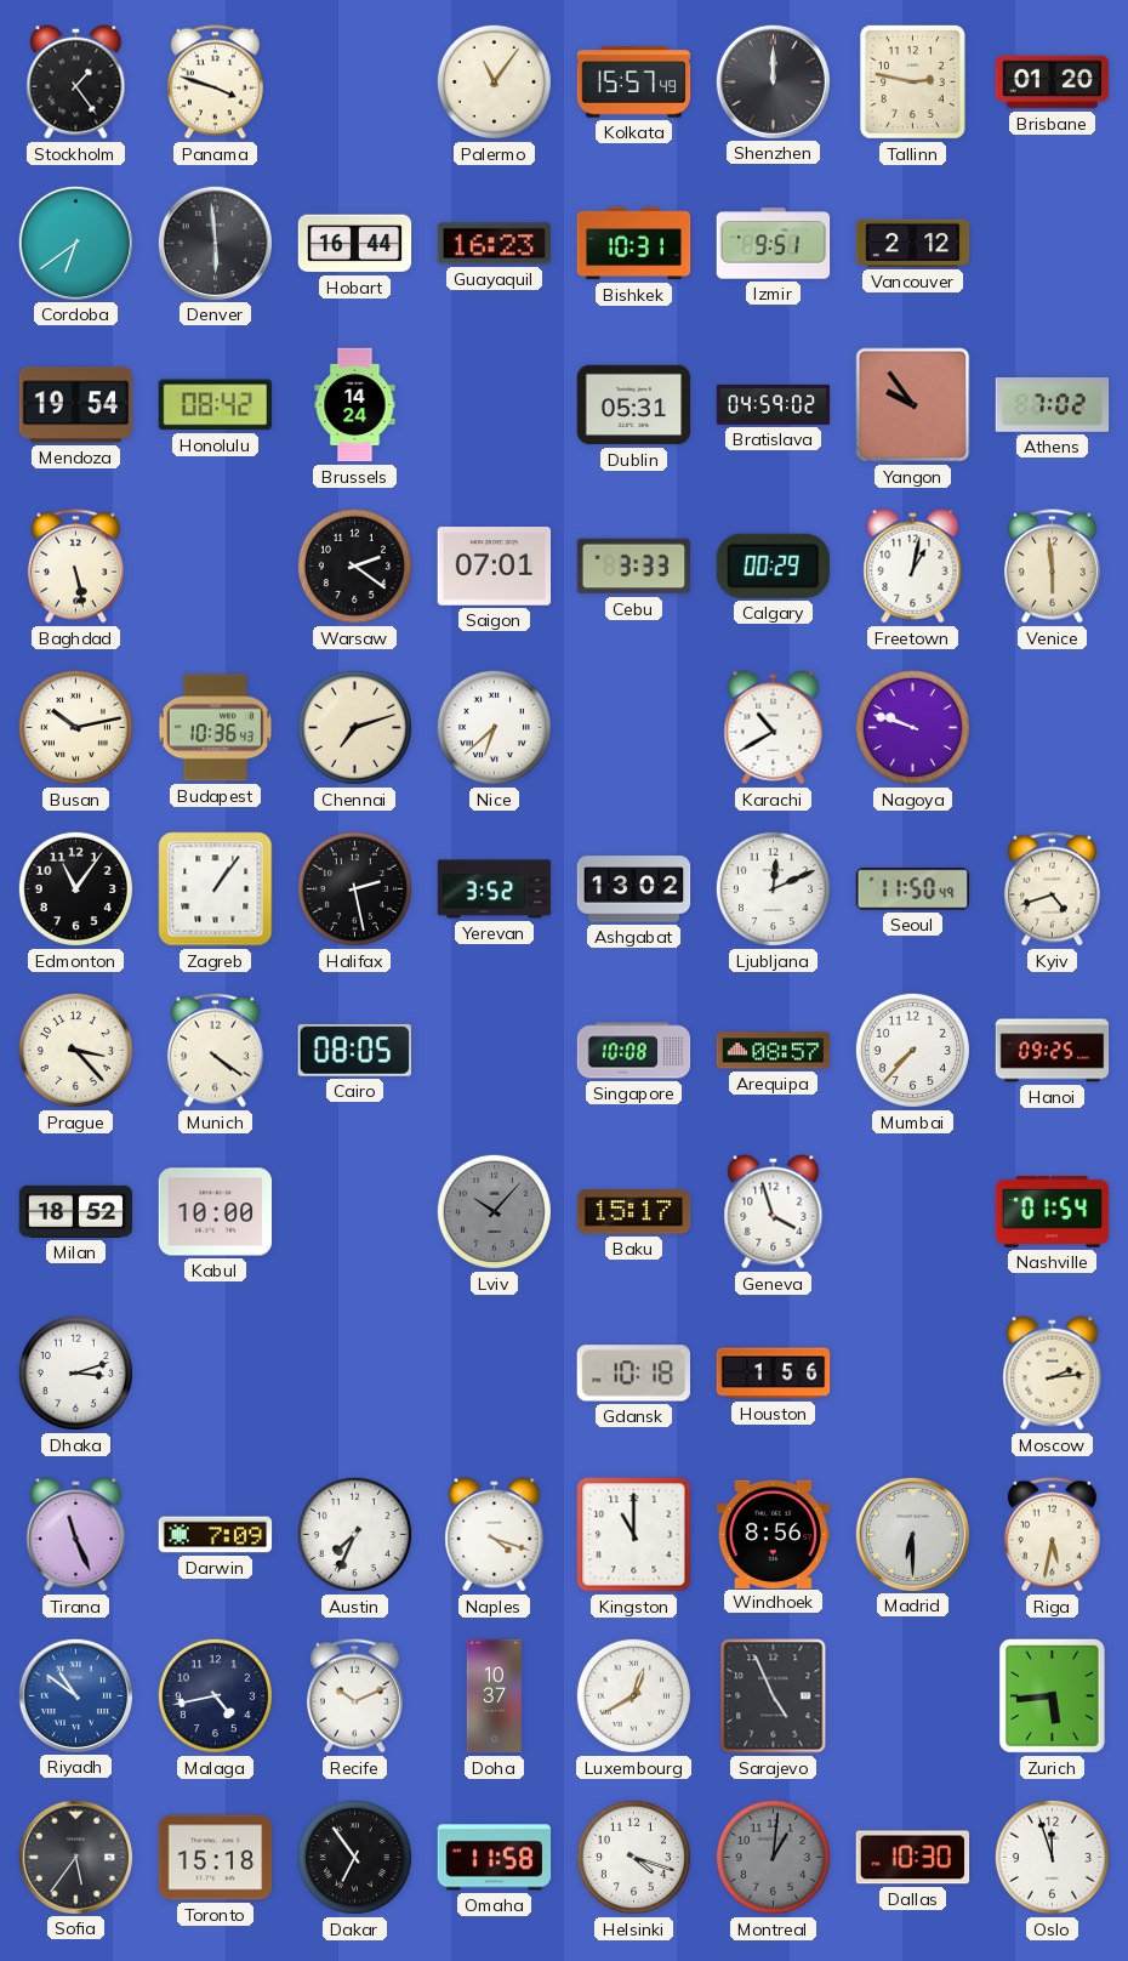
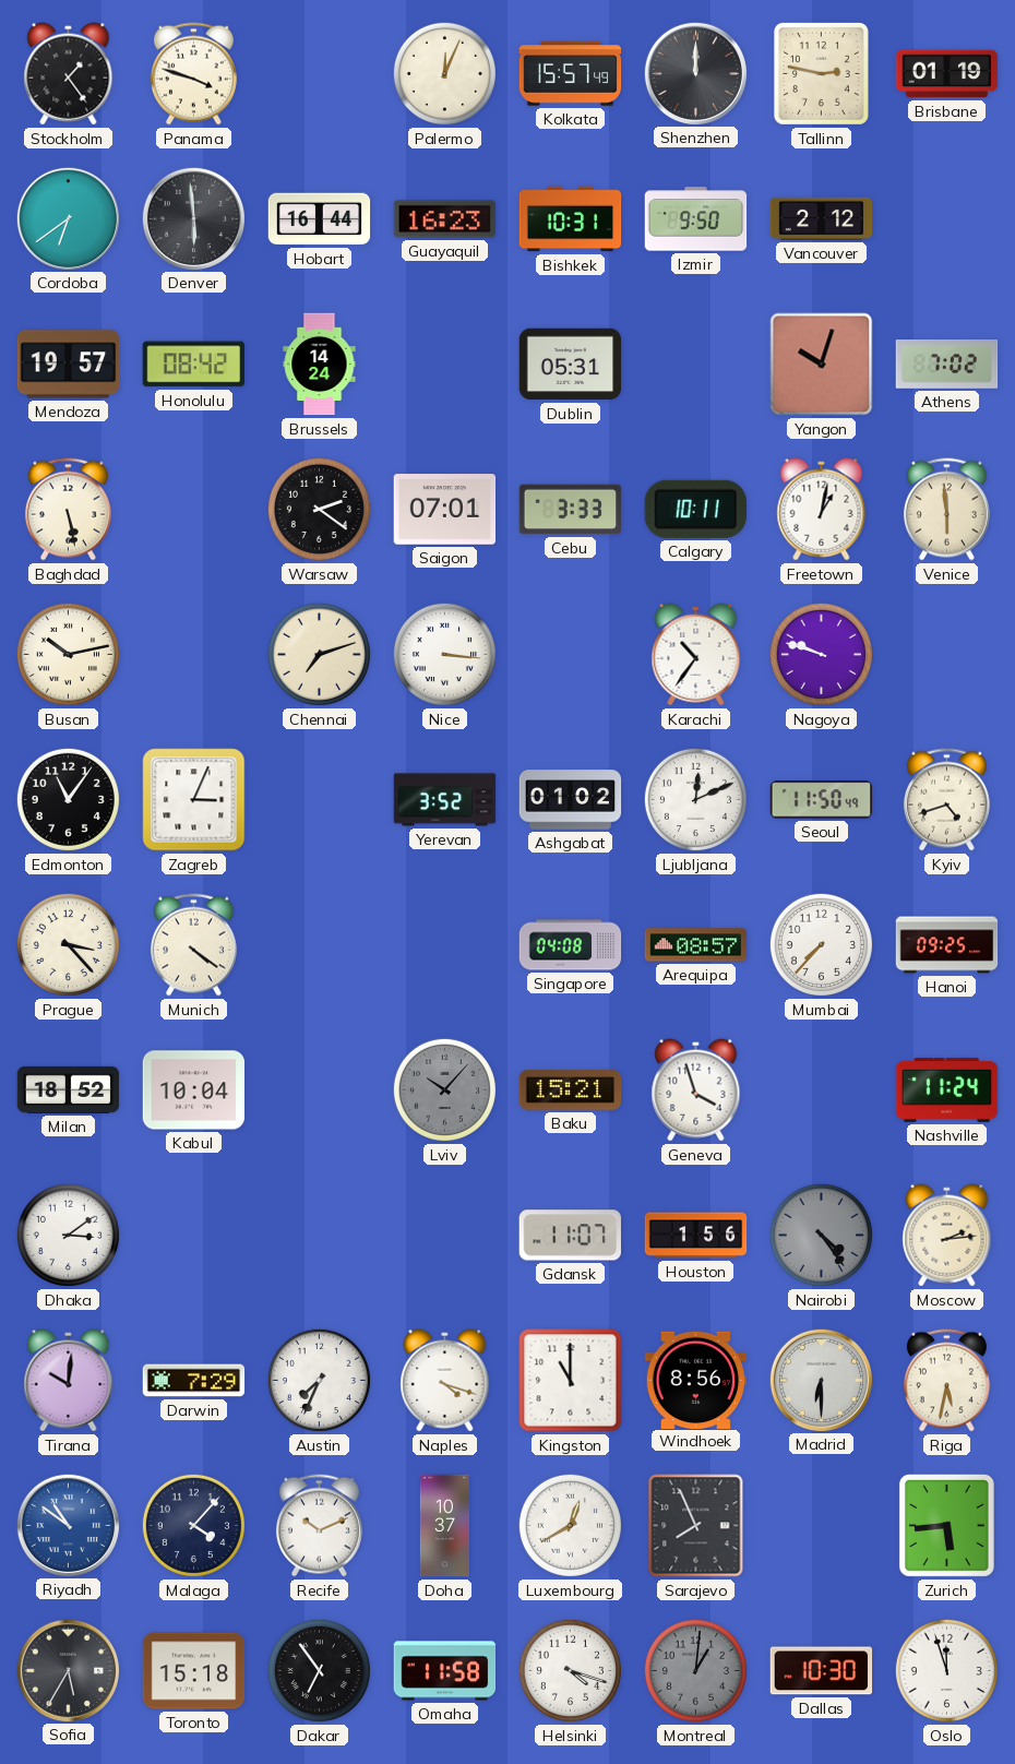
Palermo: 11:06 -> 12:04 (444, 73)
Brisbane: 01:20 -> 01:19 (947, 74)
Izmir: 9:51 -> 9:50 (696, 219)
Mendoza: 19:54 -> 19:57 (69, 365)
Bratislava: 04:59 -> none (774, 404)
Yangon: 9:54 -> 10:03 (822, 365)
Calgary: 00:29 -> 10:11 (695, 509)
Budapest: 10:36 -> none (216, 728)
Nice: 6:38 -> 3:16 (444, 654)
Karachi: 10:40 -> 10:36 (696, 655)
Zagreb: 1:06 -> 3:04 (194, 800)
Halifax: 2:28 -> none (354, 888)
Ashgabat: 13:02 -> 01:02 (571, 800)
Cairo: 08:05 -> none (354, 1050)
Singapore: 10:08 -> 04:08 (571, 945)
Kabul: 10:00 -> 10:04 (194, 1090)
Baku: 15:17 -> 15:21 (571, 1090)
Nashville: 01:54 -> 11:24 (947, 1089)
Dhaka: 3:12 -> 3:09 (68, 1235)
Gdansk: 10:18 -> 11:07 (570, 1236)
Nairobi: none -> 4:24 (821, 1235)
Tirana: 11:26 -> 10:01 (69, 1381)
Darwin: 7:09 -> 7:29 (194, 1381)
Malaga: 4:43 -> 4:07 (193, 1525)
Sarajevo: 4:56 -> 7:56 (696, 1526)
Sofia: 5:36 -> 5:35 (68, 1670)
